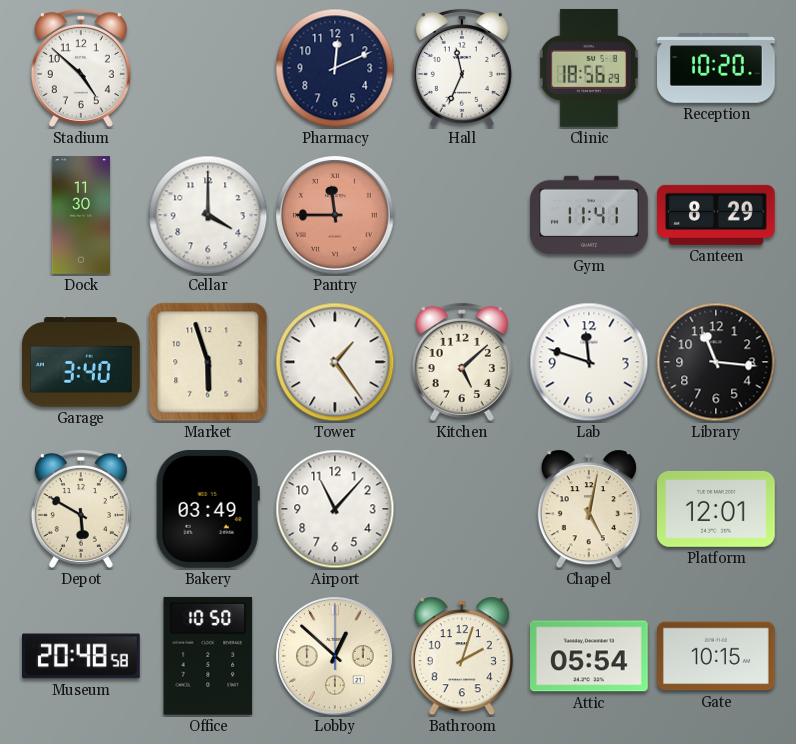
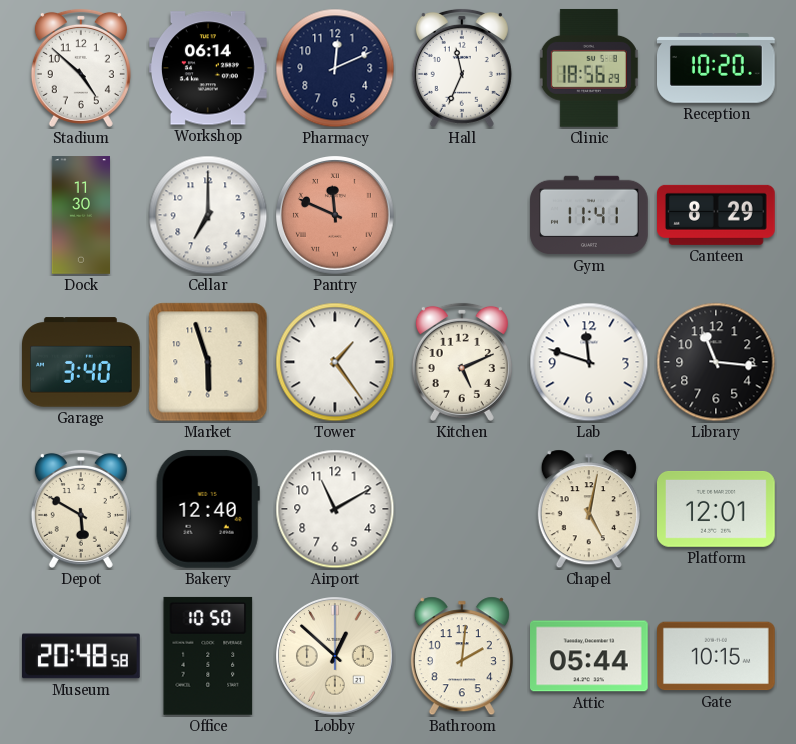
Workshop: none -> 06:14 (209, 68)
Cellar: 4:00 -> 7:00 (208, 215)
Pantry: 11:45 -> 11:49 (336, 216)
Kitchen: 5:08 -> 5:11 (462, 362)
Bakery: 03:49 -> 12:40 (208, 509)
Airport: 11:07 -> 11:10 (335, 509)
Bathroom: 2:03 -> 2:01 (462, 656)
Attic: 05:54 -> 05:44 (590, 656)
